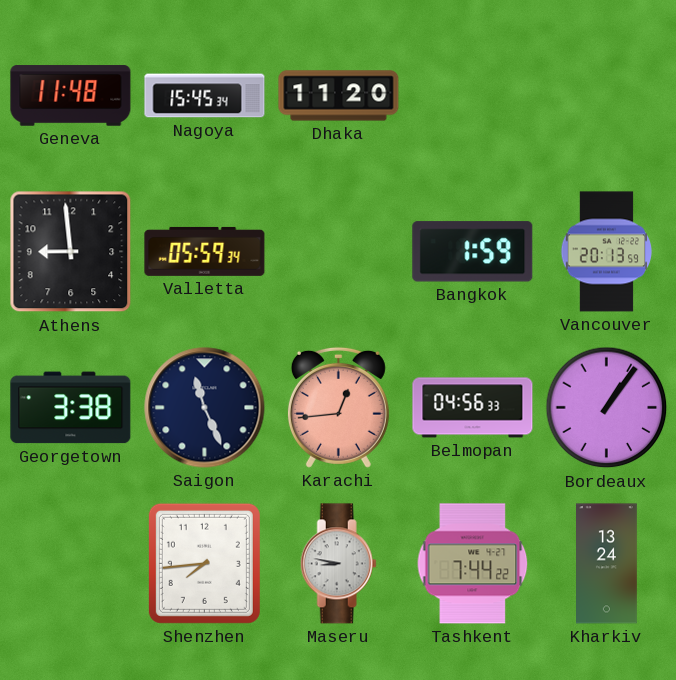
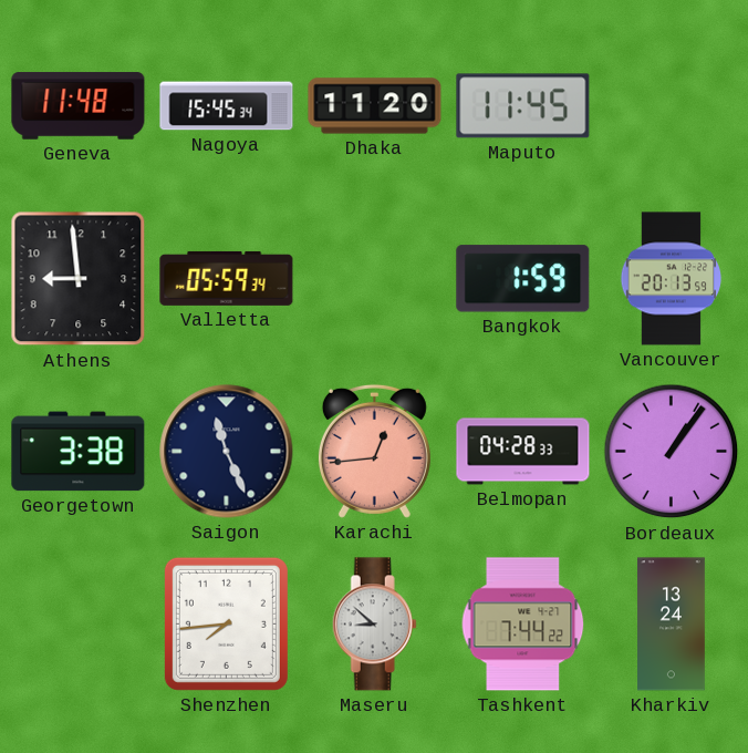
Maputo: none -> 11:45 (523, 106)
Belmopan: 04:56 -> 04:28 (523, 452)
Maseru: 8:47 -> 8:52 (374, 625)
